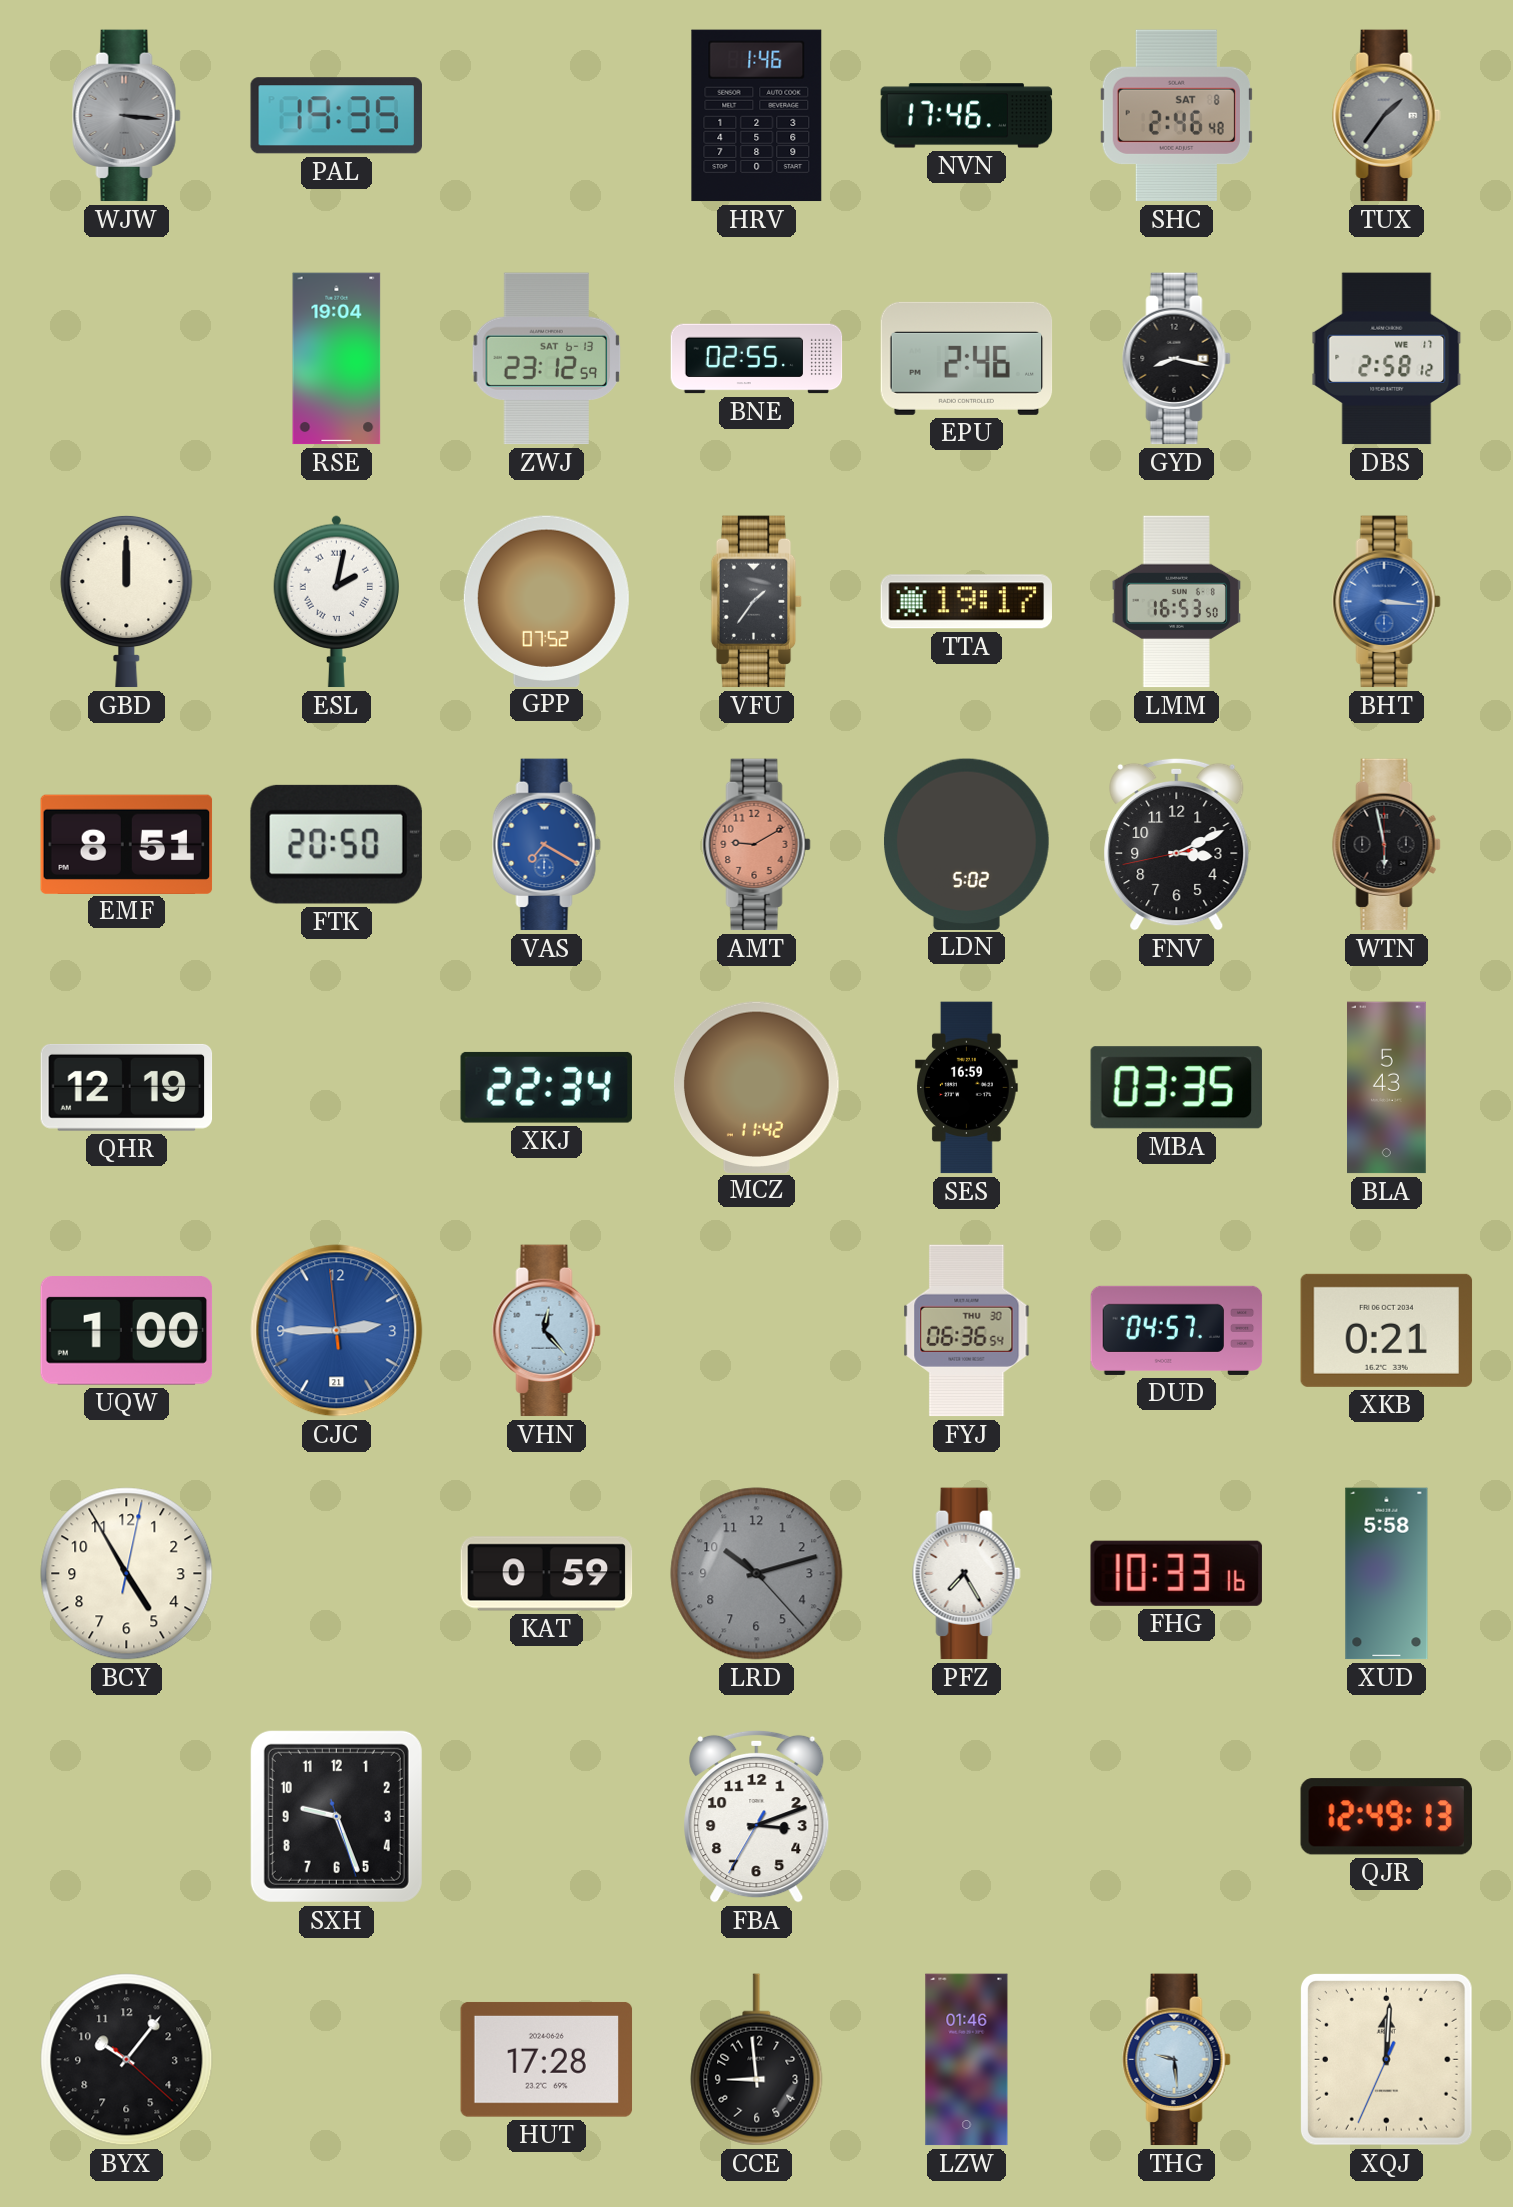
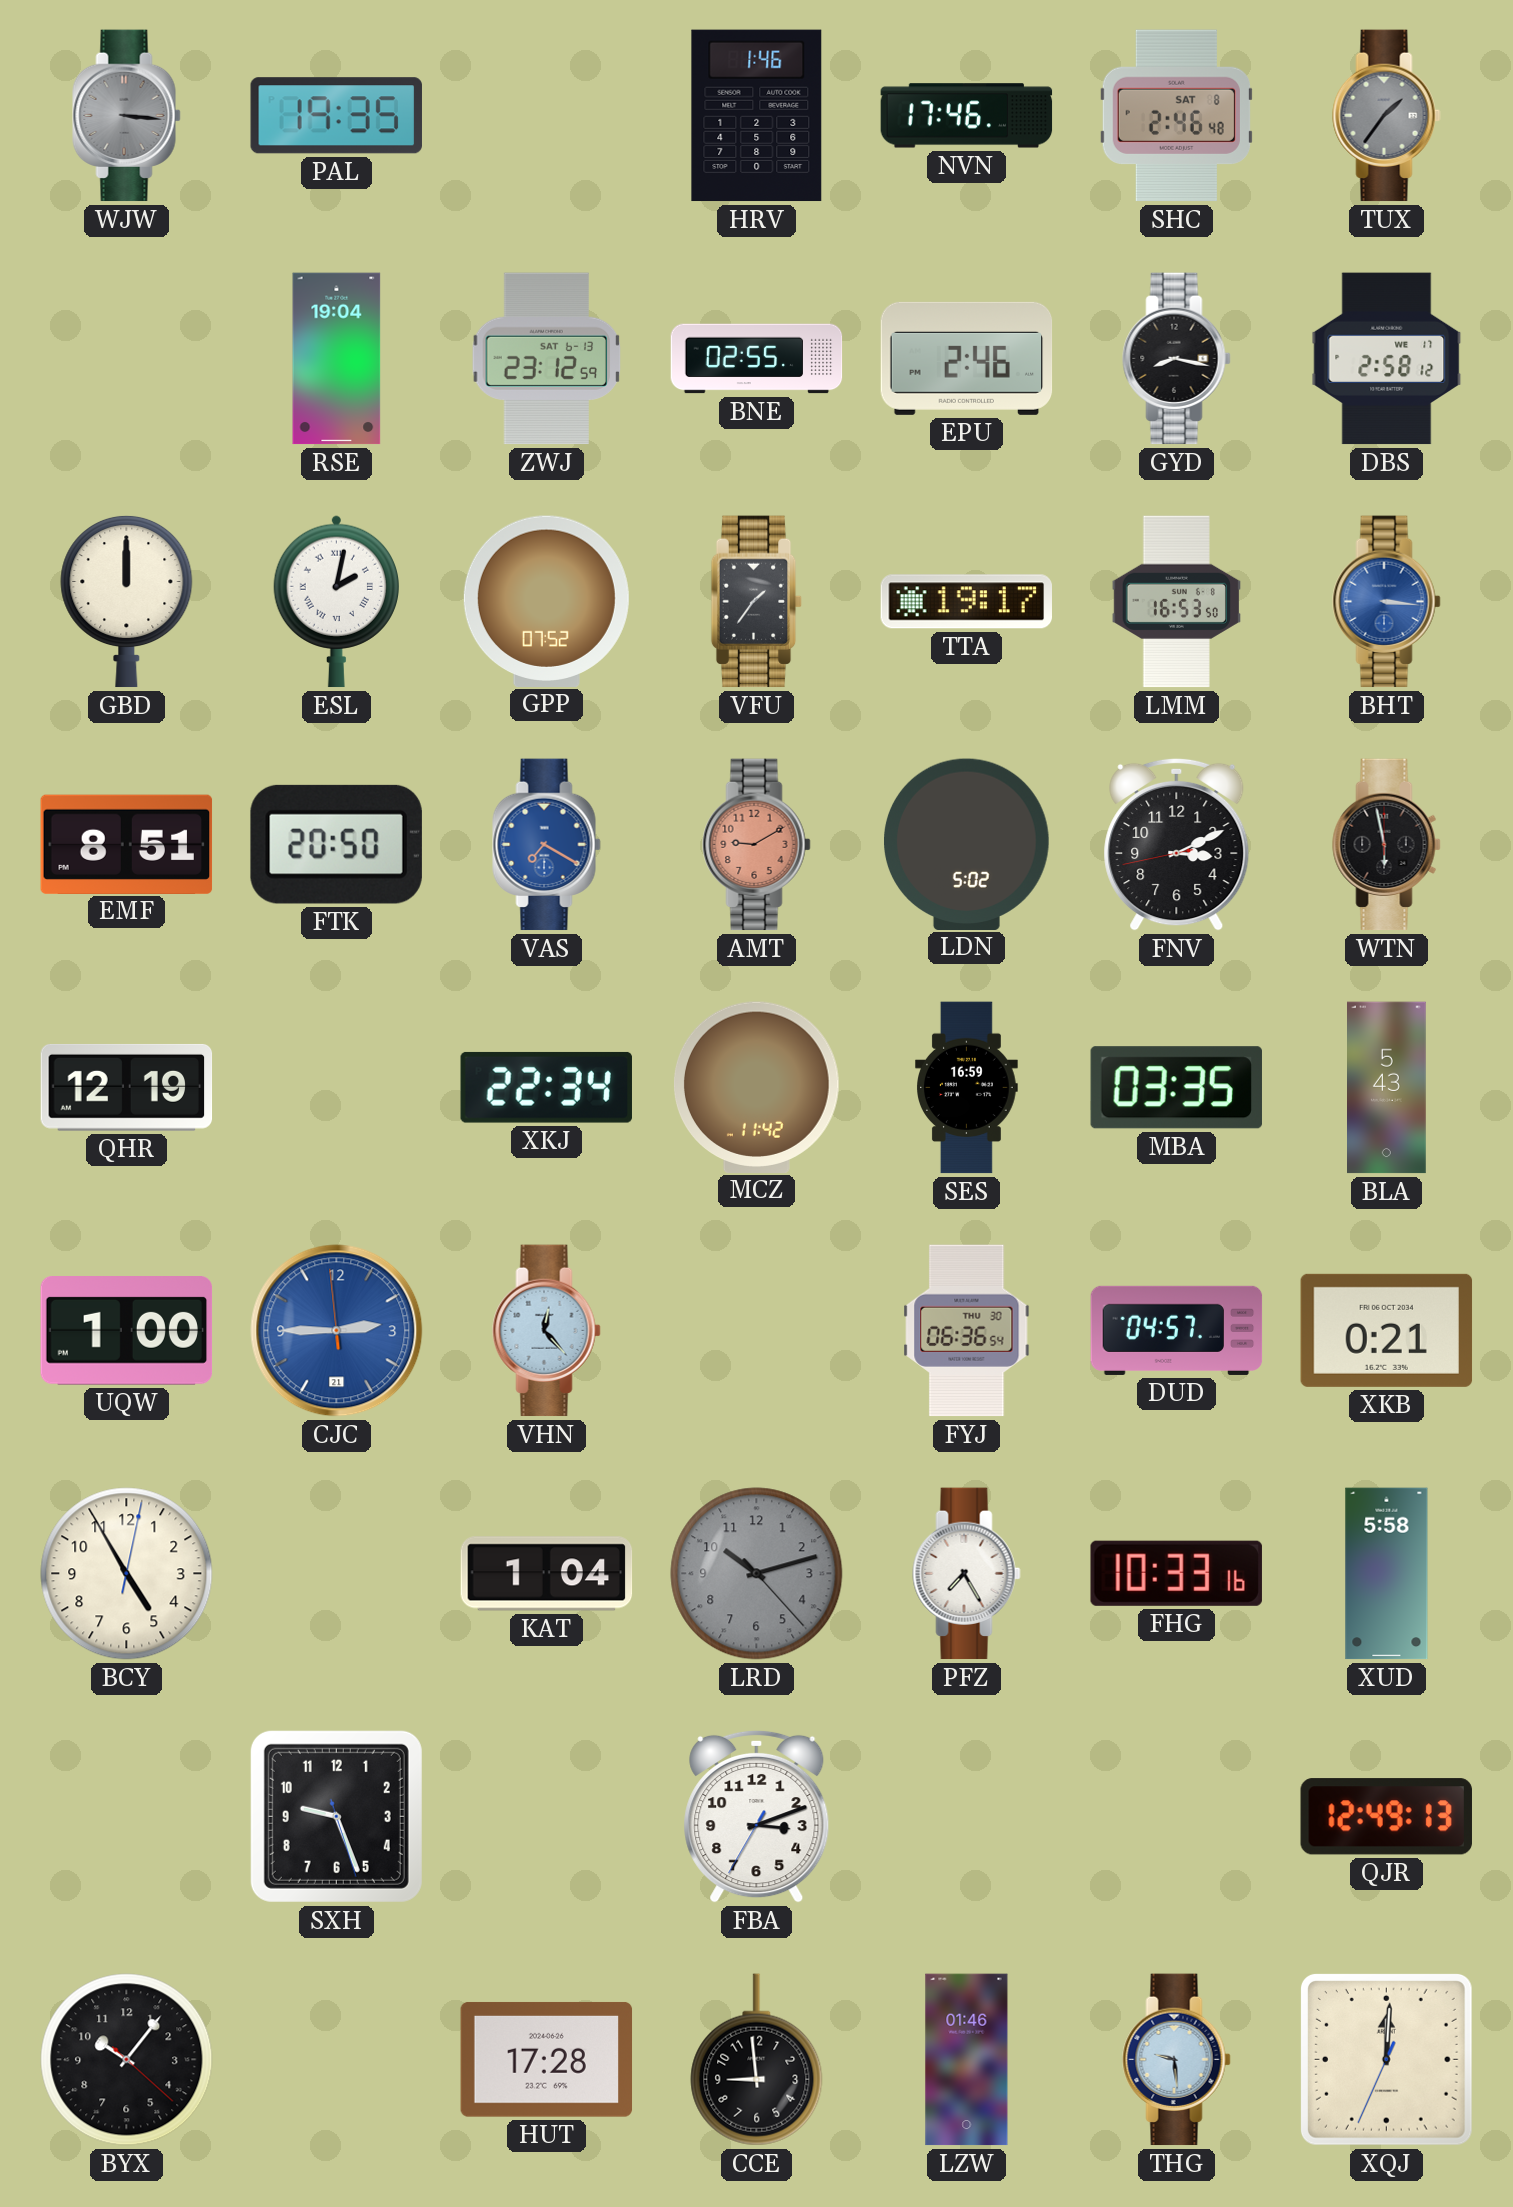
KAT: 0:59 -> 1:04 (547, 1574)
